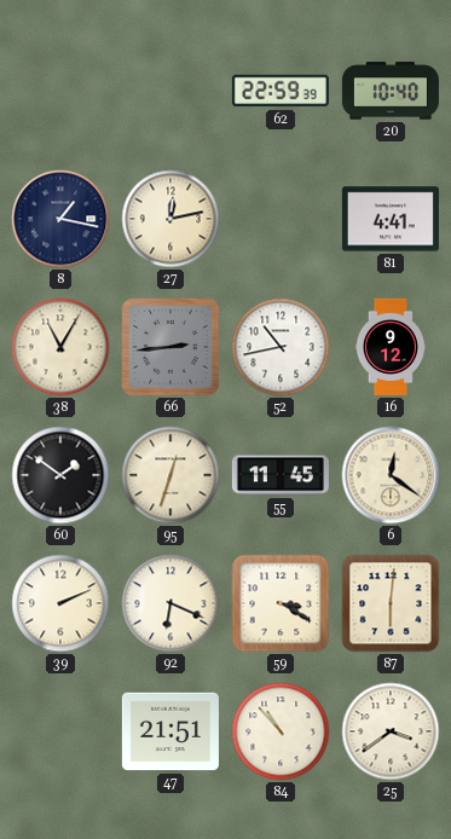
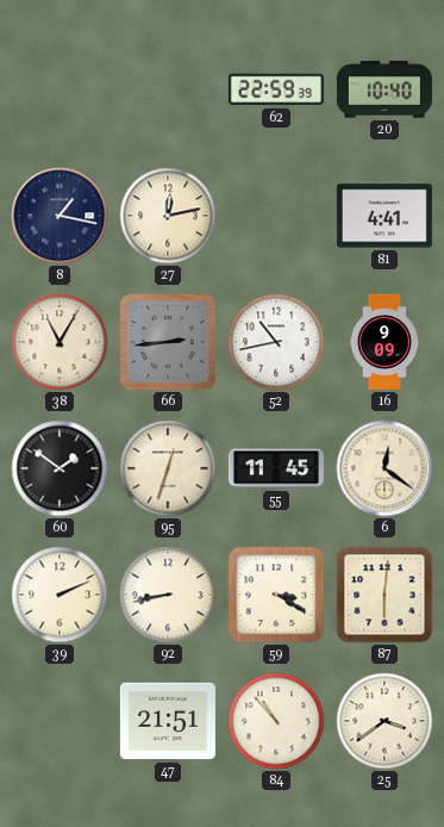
16: 9:12 -> 9:09 (384, 342)
92: 6:19 -> 8:43 (168, 595)
